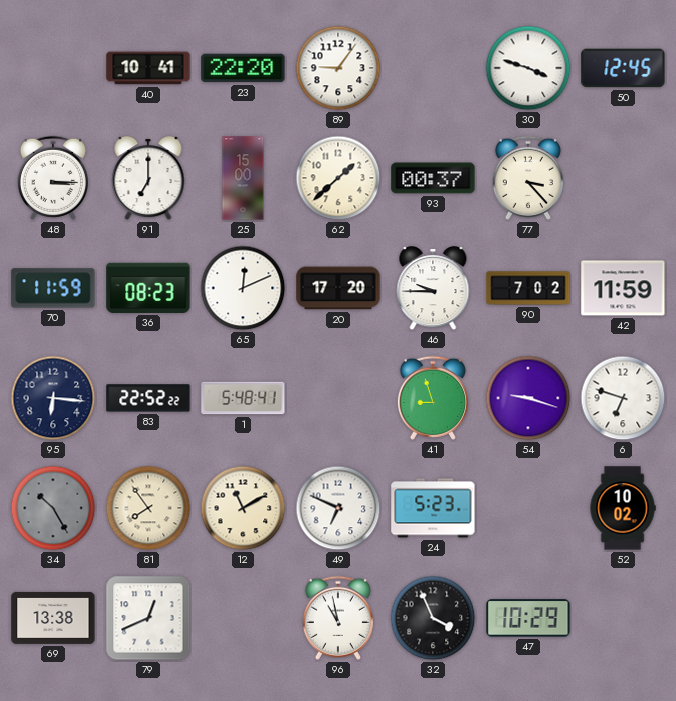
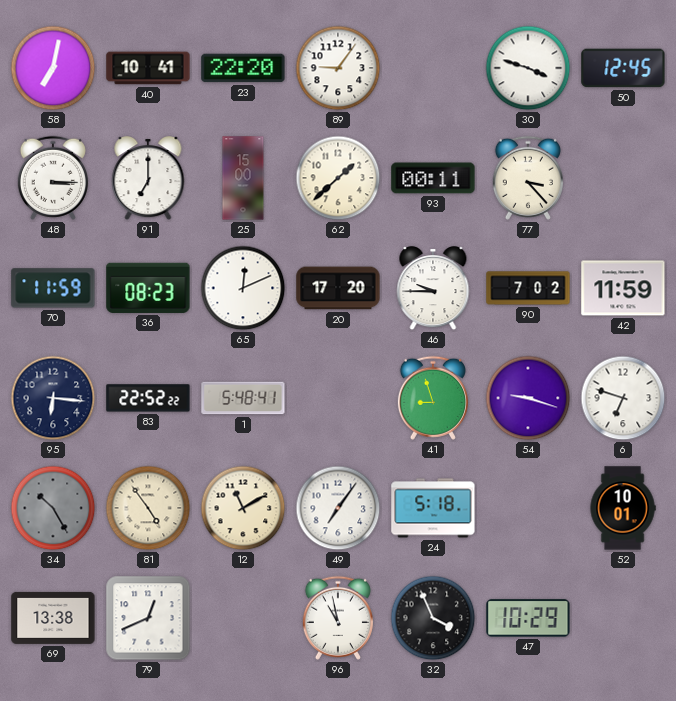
58: none -> 7:02 (53, 68)
93: 00:37 -> 00:11 (433, 178)
81: 7:54 -> 4:54 (148, 508)
49: 6:49 -> 7:06 (338, 508)
24: 5:23 -> 5:18 (433, 508)
52: 10:02 -> 10:01 (623, 508)
